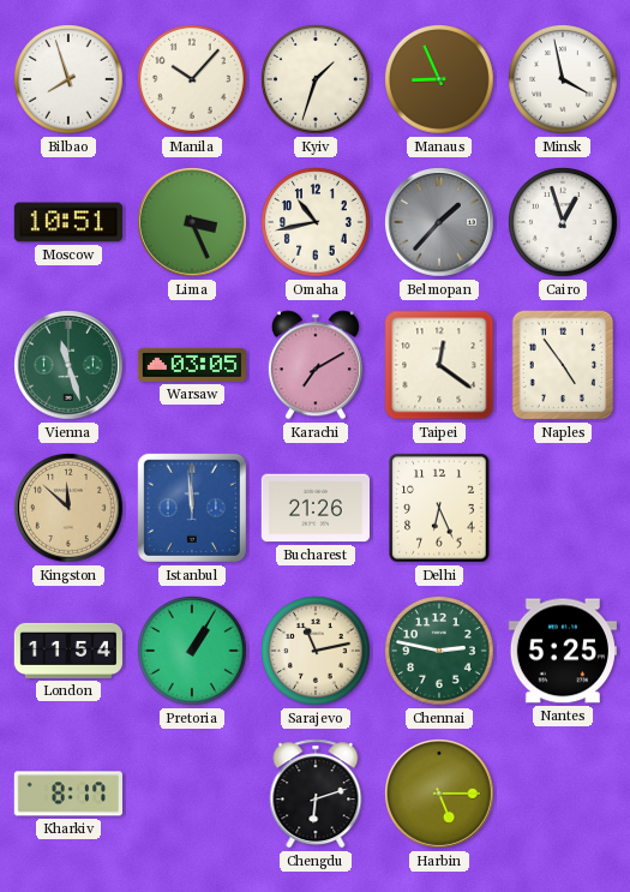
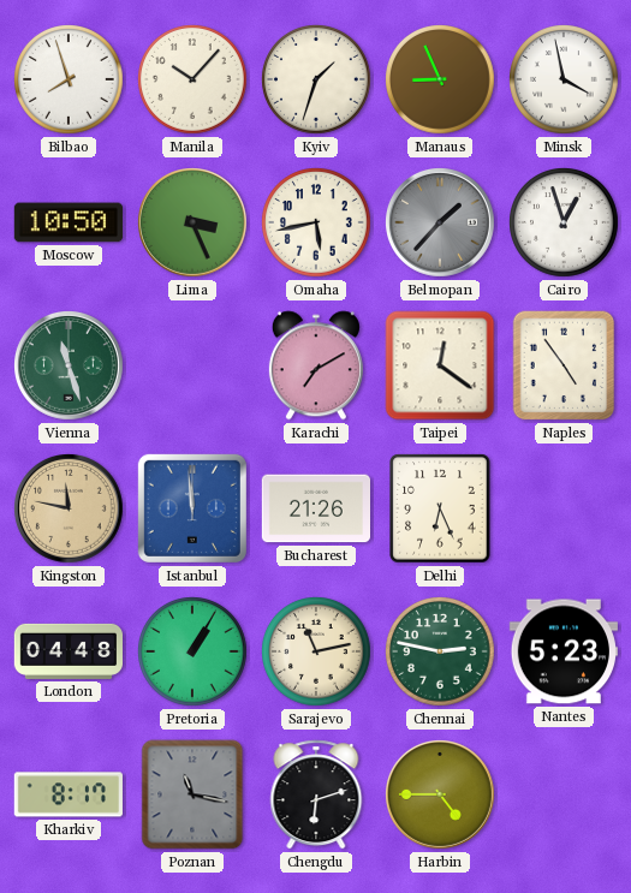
Moscow: 10:51 -> 10:50 (67, 222)
Omaha: 10:43 -> 5:43 (317, 224)
Warsaw: 03:05 -> none (191, 365)
Kingston: 11:52 -> 11:47 (70, 510)
London: 11:54 -> 04:48 (67, 651)
Nantes: 5:25 -> 5:23 (564, 651)
Poznan: none -> 11:17 (192, 794)
Harbin: 5:15 -> 4:45 (441, 796)
